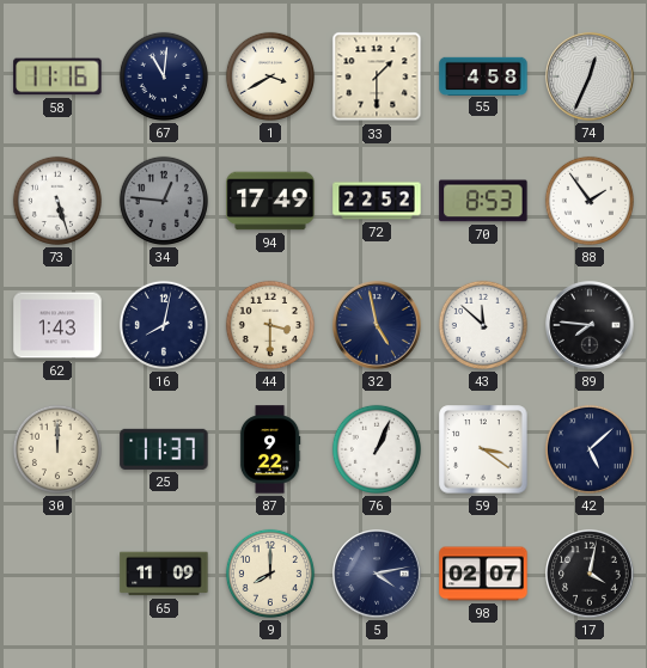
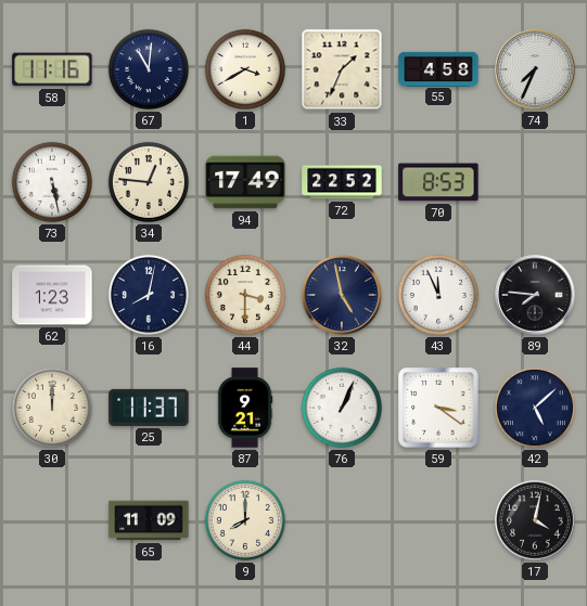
33: 1:30 -> 1:34 (342, 69)
74: 12:34 -> 7:34 (535, 69)
73: 5:27 -> 5:28 (52, 182)
34 dial: grey -> cream (149, 182)
88: 1:54 -> none (590, 201)
62: 1:43 -> 1:23 (52, 295)
43: 11:52 -> 11:56 (438, 295)
87: 9:22 -> 9:21 (245, 408)
5: 4:13 -> none (377, 574)
98: 02:07 -> none (483, 574)
